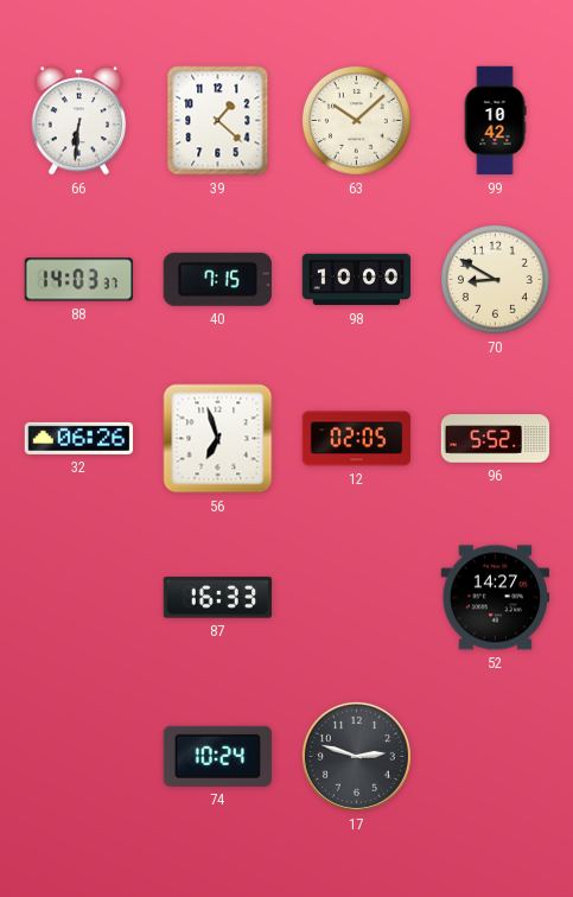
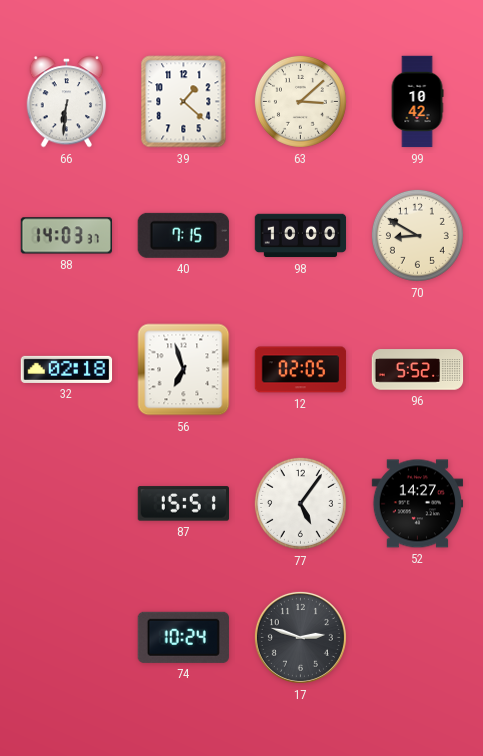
63: 10:08 -> 3:08 (300, 101)
32: 06:26 -> 02:18 (67, 369)
87: 16:33 -> 15:51 (183, 504)
77: none -> 5:06 (300, 503)
